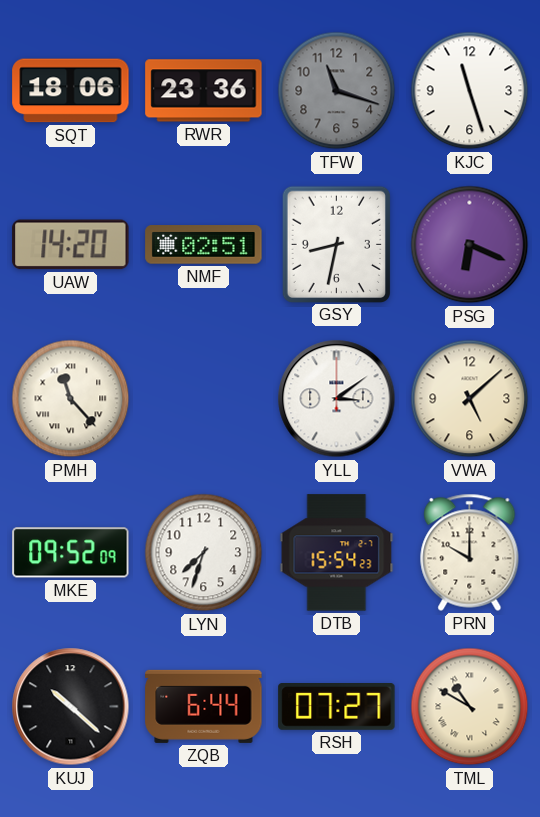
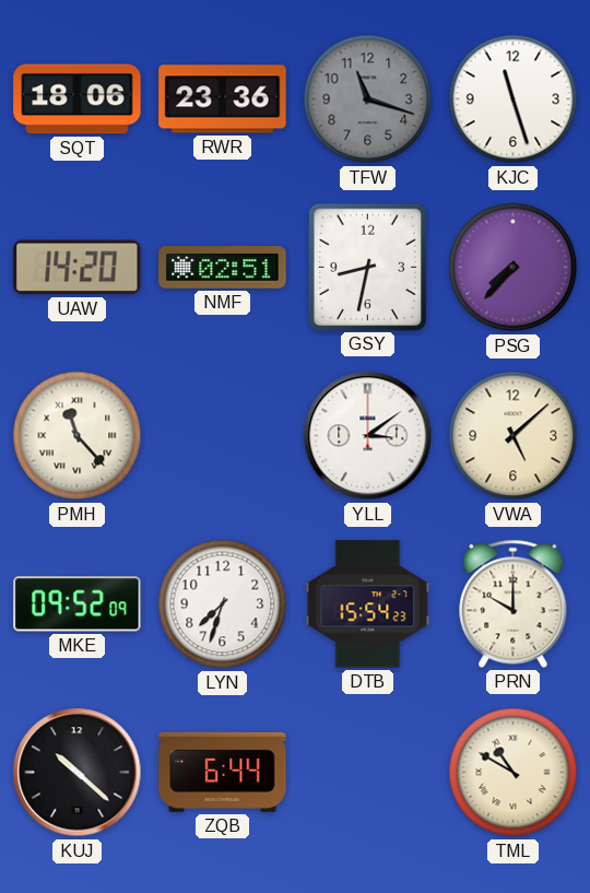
PSG: 6:19 -> 7:37 (514, 268)
RSH: 07:27 -> none (337, 707)
